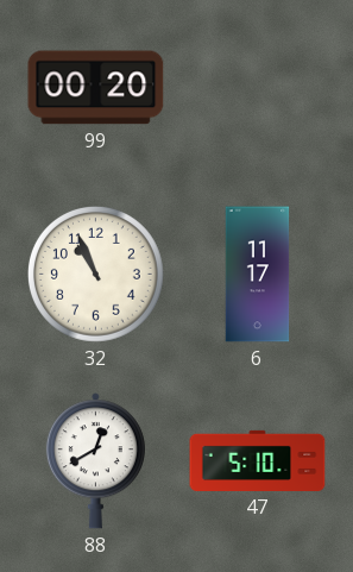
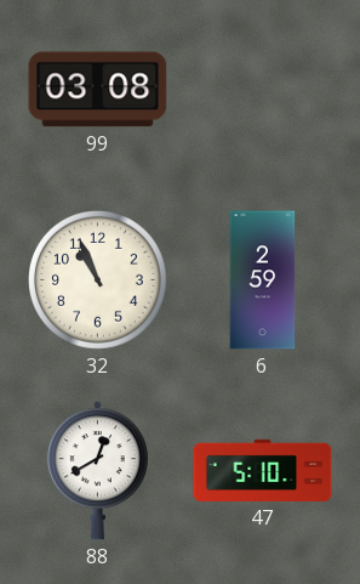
99: 00:20 -> 03:08 (98, 90)
6: 11:17 -> 2:59 (263, 280)
